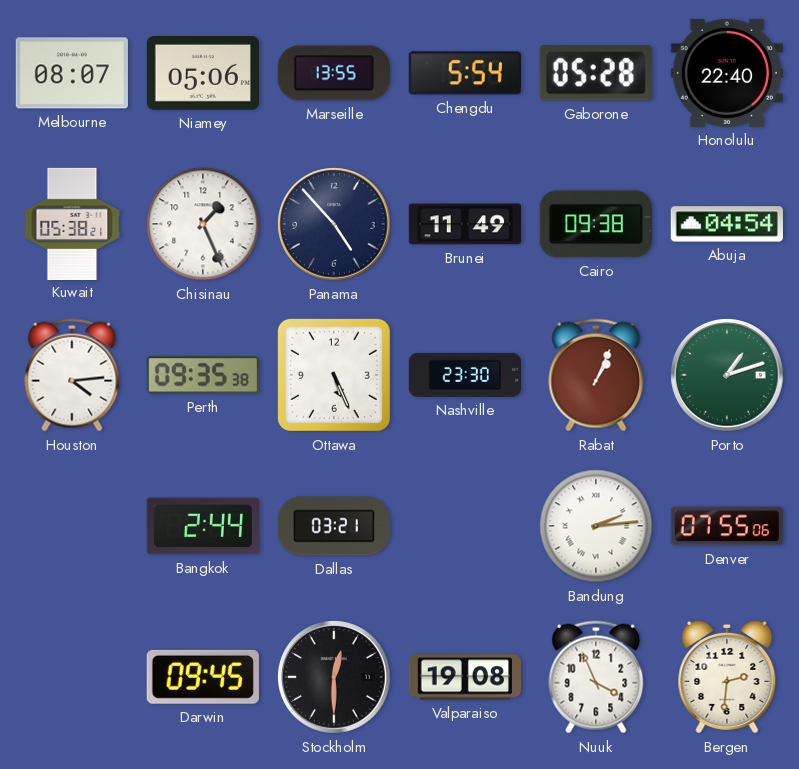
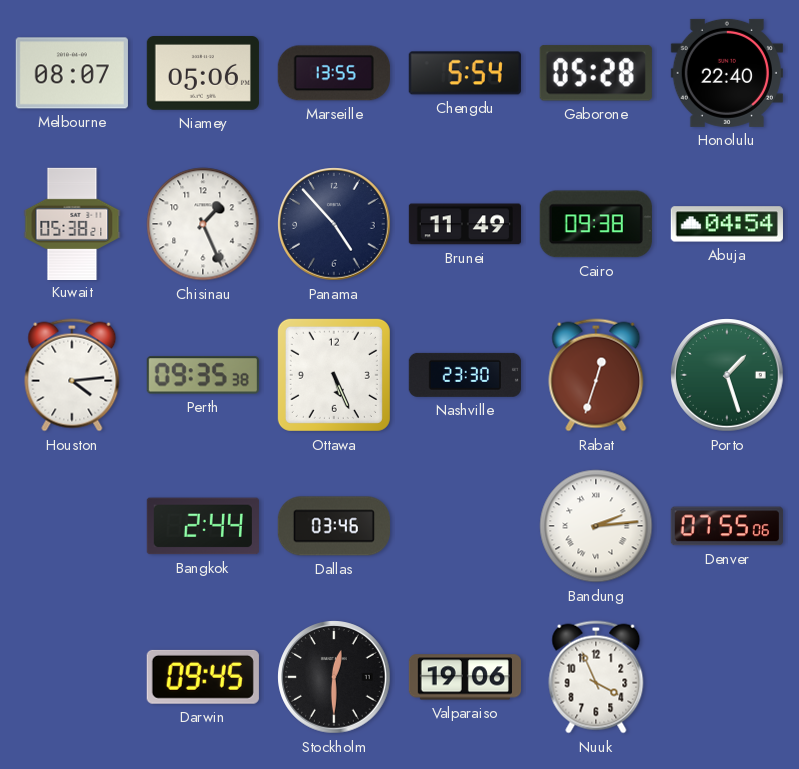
Rabat: 1:04 -> 12:33 (596, 375)
Porto: 1:12 -> 1:27 (727, 375)
Dallas: 03:21 -> 03:46 (334, 526)
Valparaiso: 19:08 -> 19:06 (464, 677)
Bergen: 2:31 -> none (727, 677)
